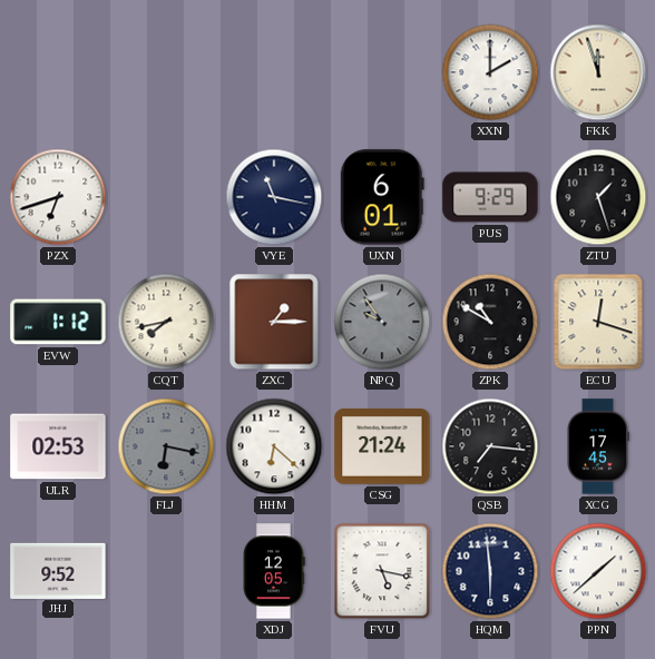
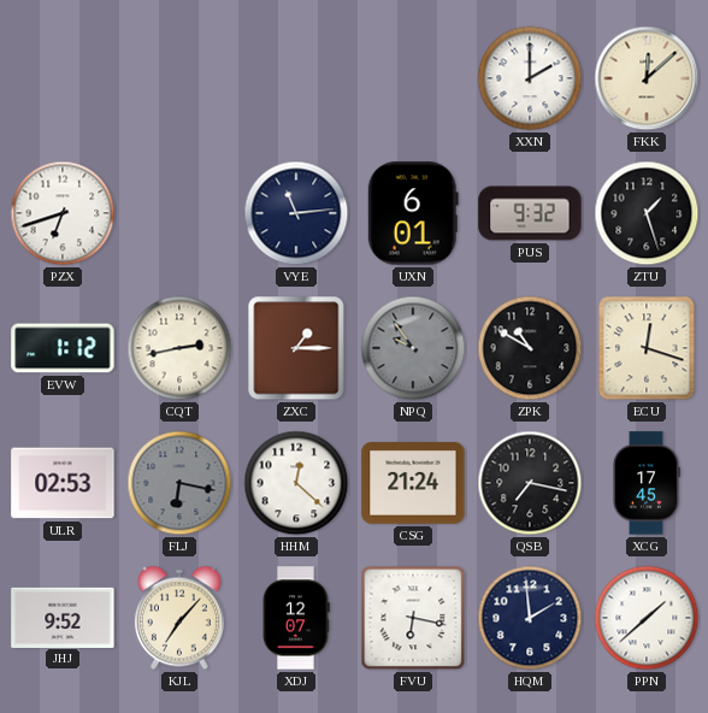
FKK: 11:57 -> 12:08 (647, 78)
VYE: 11:17 -> 11:14 (296, 213)
PUS: 9:29 -> 9:32 (530, 213)
CQT: 7:43 -> 2:43 (179, 348)
HHM: 6:22 -> 12:22 (296, 483)
QSB: 7:16 -> 7:17 (530, 483)
KJL: none -> 7:07 (179, 618)
XDJ: 12:05 -> 12:07 (296, 618)
FVU: 5:17 -> 6:17 (413, 618)
HQM: 5:59 -> 1:59 (530, 618)
